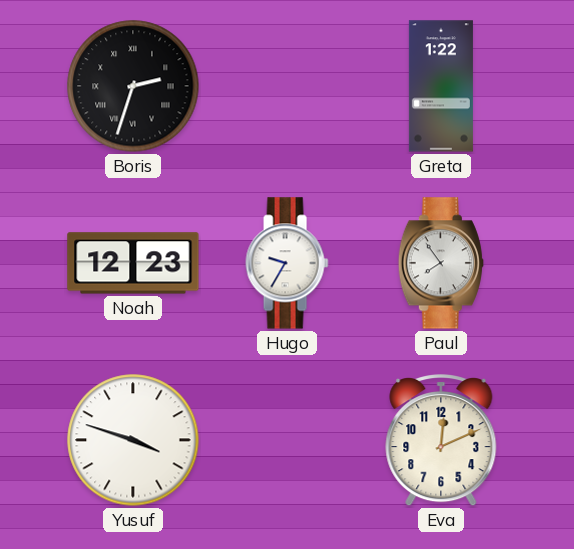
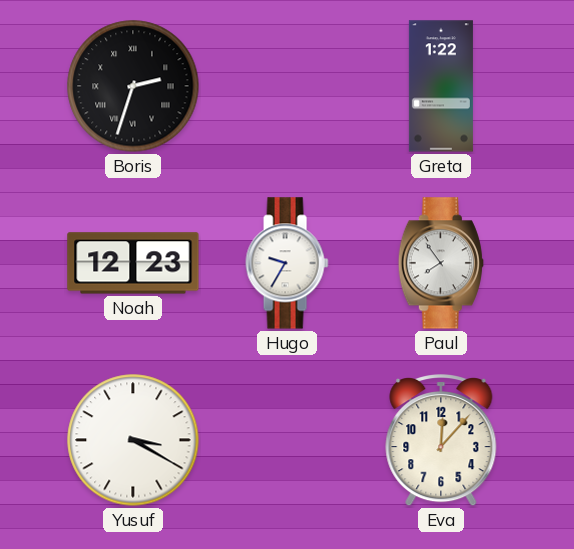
Yusuf: 3:48 -> 3:20 (133, 440)
Eva: 12:11 -> 12:07 (441, 441)
